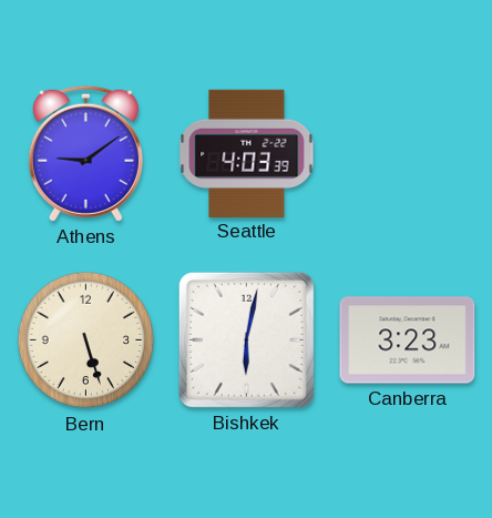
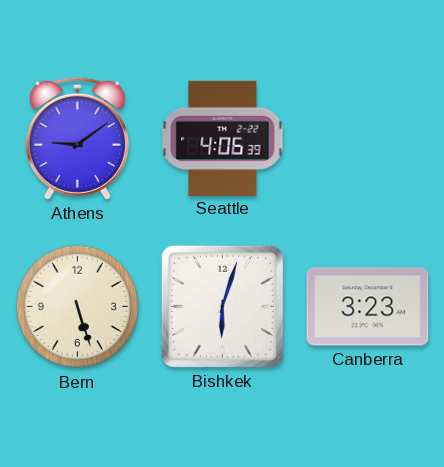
Seattle: 4:03 -> 4:06 (223, 138)
Bishkek: 6:02 -> 6:03 (222, 306)
